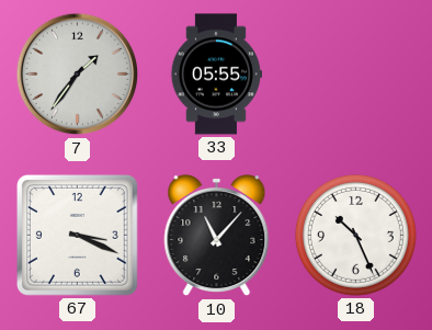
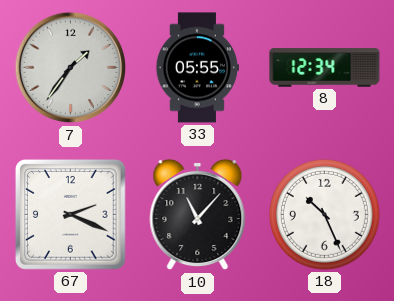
8: none -> 12:34 (325, 68)
67: 3:19 -> 2:19 (70, 214)
